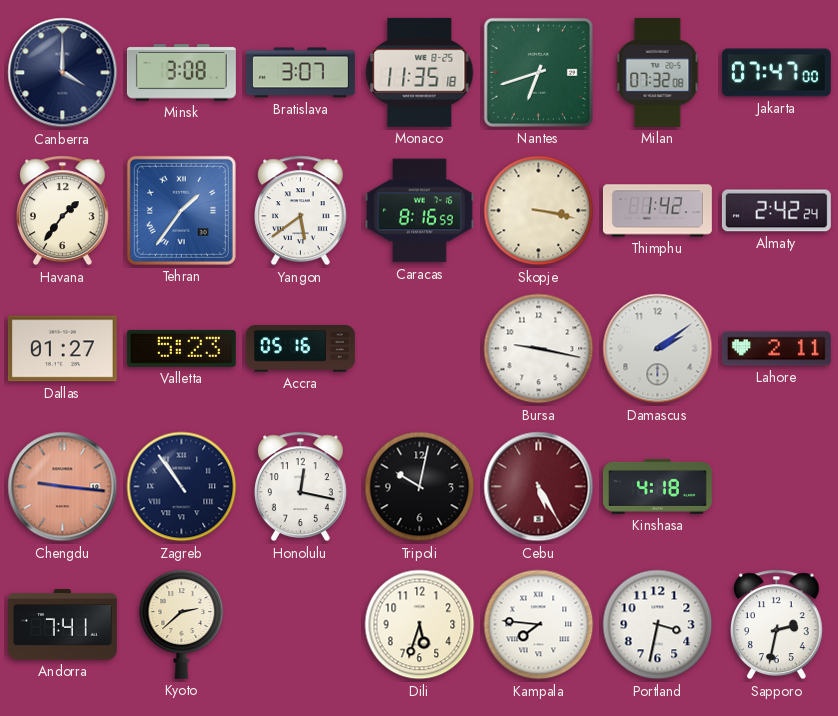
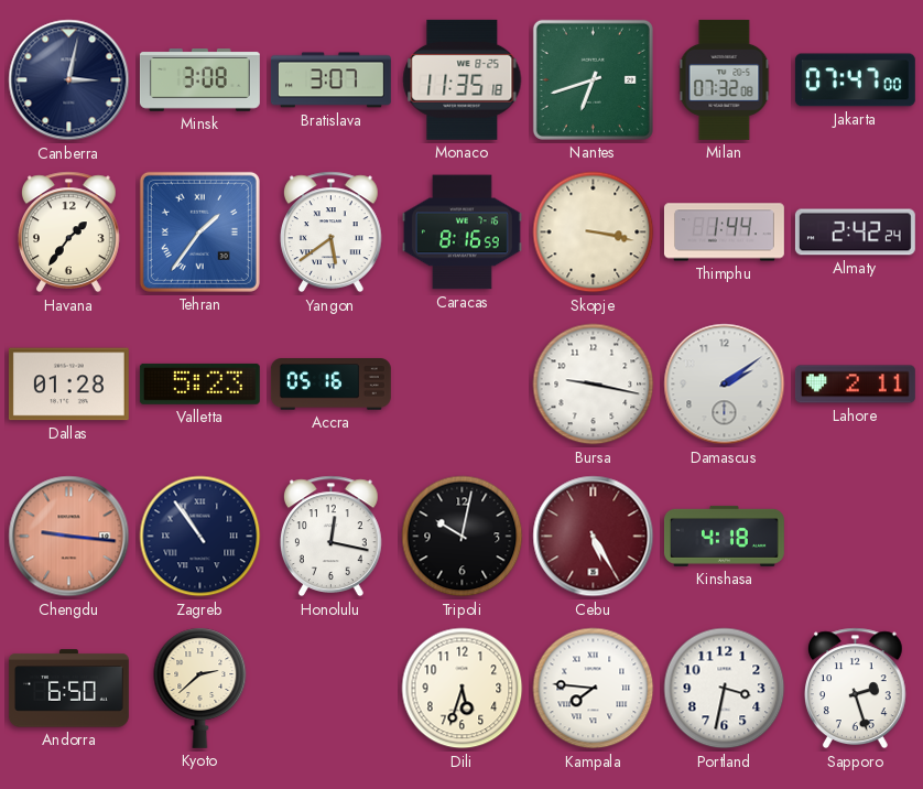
Canberra: 4:00 -> 3:02 (69, 80)
Thimphu: 1:42 -> 1:44 (724, 233)
Dallas: 01:27 -> 01:28 (68, 385)
Andorra: 7:41 -> 6:50 (68, 689)
Sapporo: 2:32 -> 2:27 (855, 689)
